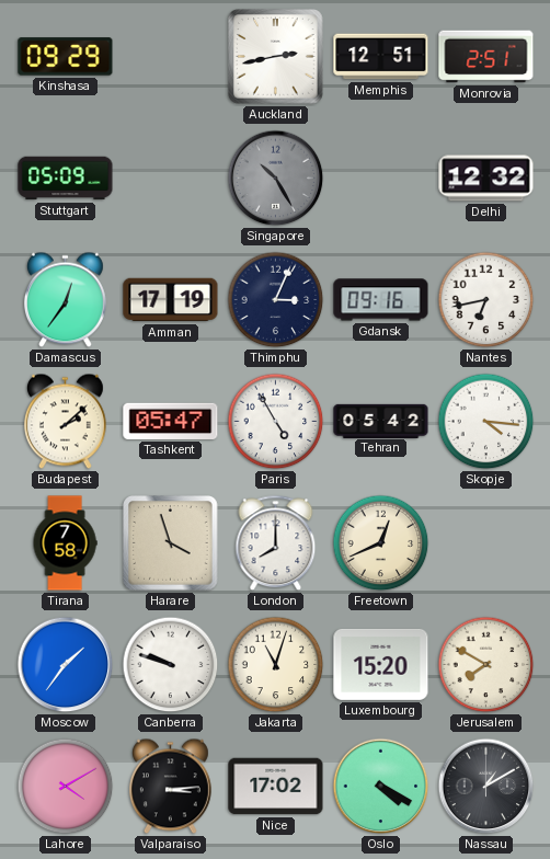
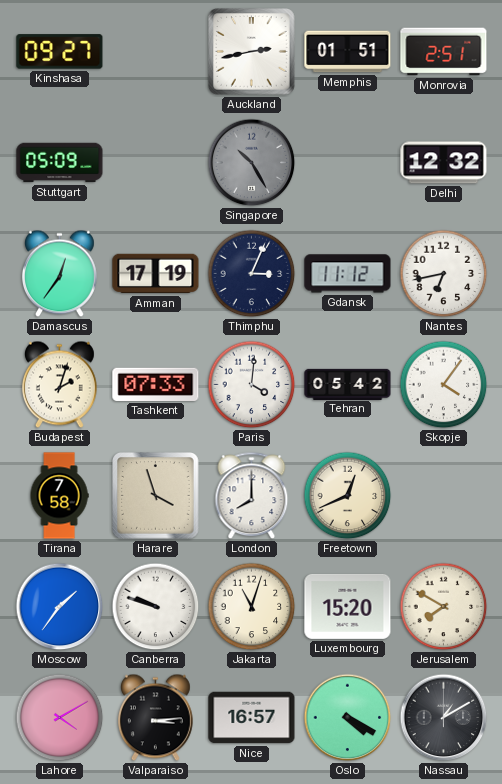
Kinshasa: 09:29 -> 09:27 (60, 52)
Memphis: 12:51 -> 01:51 (348, 52)
Gdansk: 09:16 -> 11:12 (348, 274)
Budapest: 2:08 -> 2:03 (59, 385)
Tashkent: 05:47 -> 07:33 (156, 384)
Paris: 4:55 -> 4:01 (252, 385)
Skopje: 4:16 -> 4:06 (444, 385)
Nice: 17:02 -> 16:57 (252, 718)
